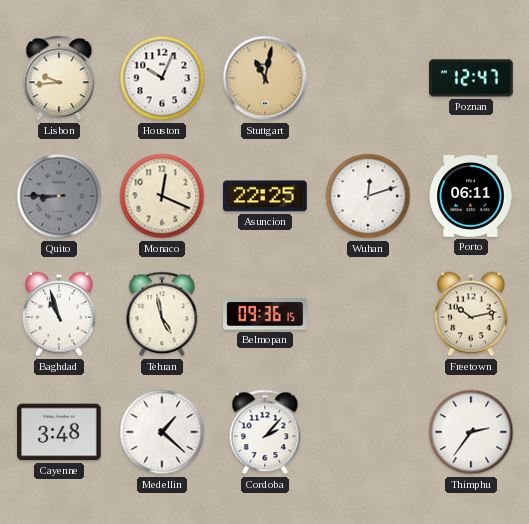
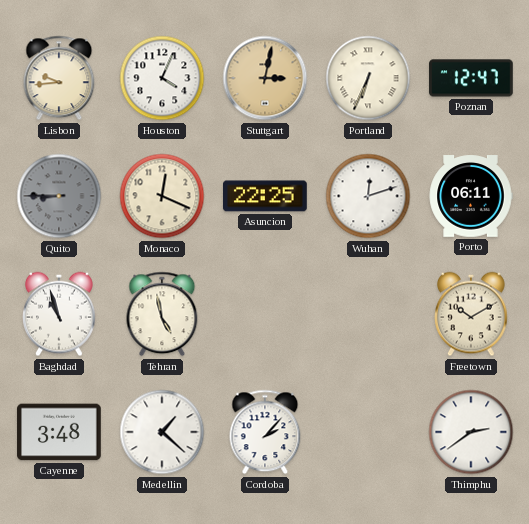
Houston: 10:04 -> 4:04 (162, 78)
Stuttgart: 11:02 -> 3:02 (265, 78)
Portland: none -> 6:34 (368, 78)
Belmopan: 09:36 -> none (265, 314)
Freetown: 10:13 -> 10:10 (472, 314)
Thimphu: 2:36 -> 2:39 (471, 432)
